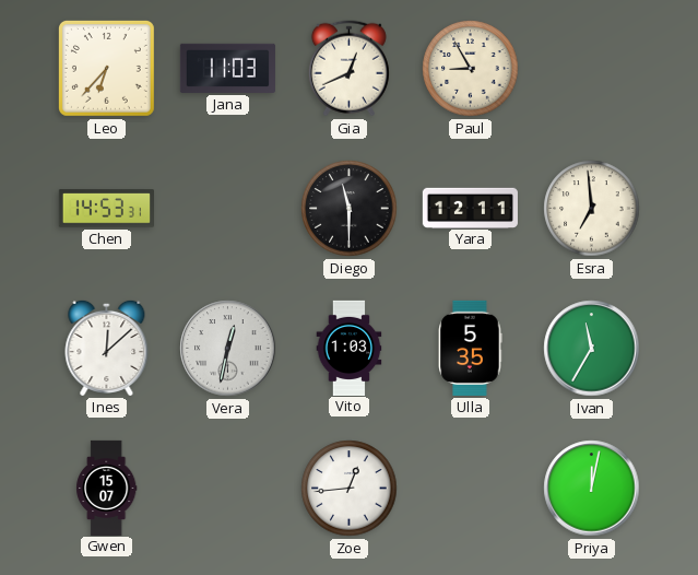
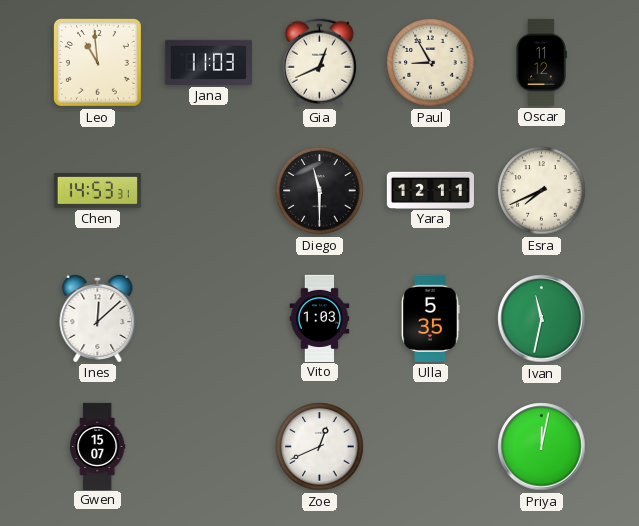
Leo: 6:37 -> 10:59 (97, 62)
Oscar: none -> 11:12 (541, 62)
Esra: 6:59 -> 7:41 (542, 191)
Vera: 12:32 -> none (228, 349)
Ivan: 11:35 -> 11:32 (542, 319)
Zoe: 12:44 -> 12:41 (320, 447)
